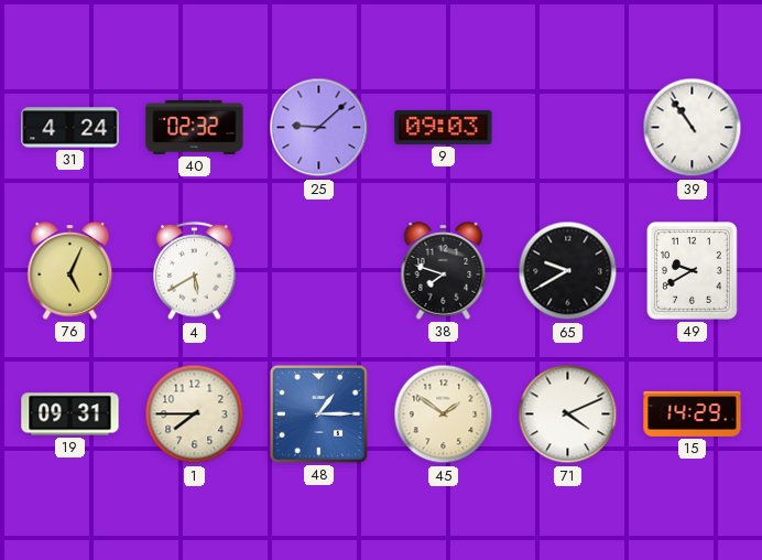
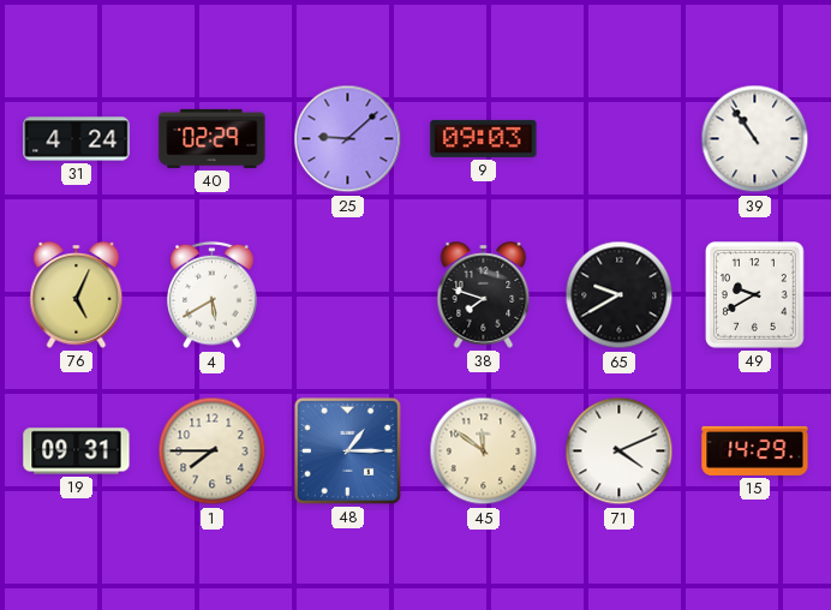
40: 02:32 -> 02:29 (213, 138)
45: 1:51 -> 11:51 (484, 451)
